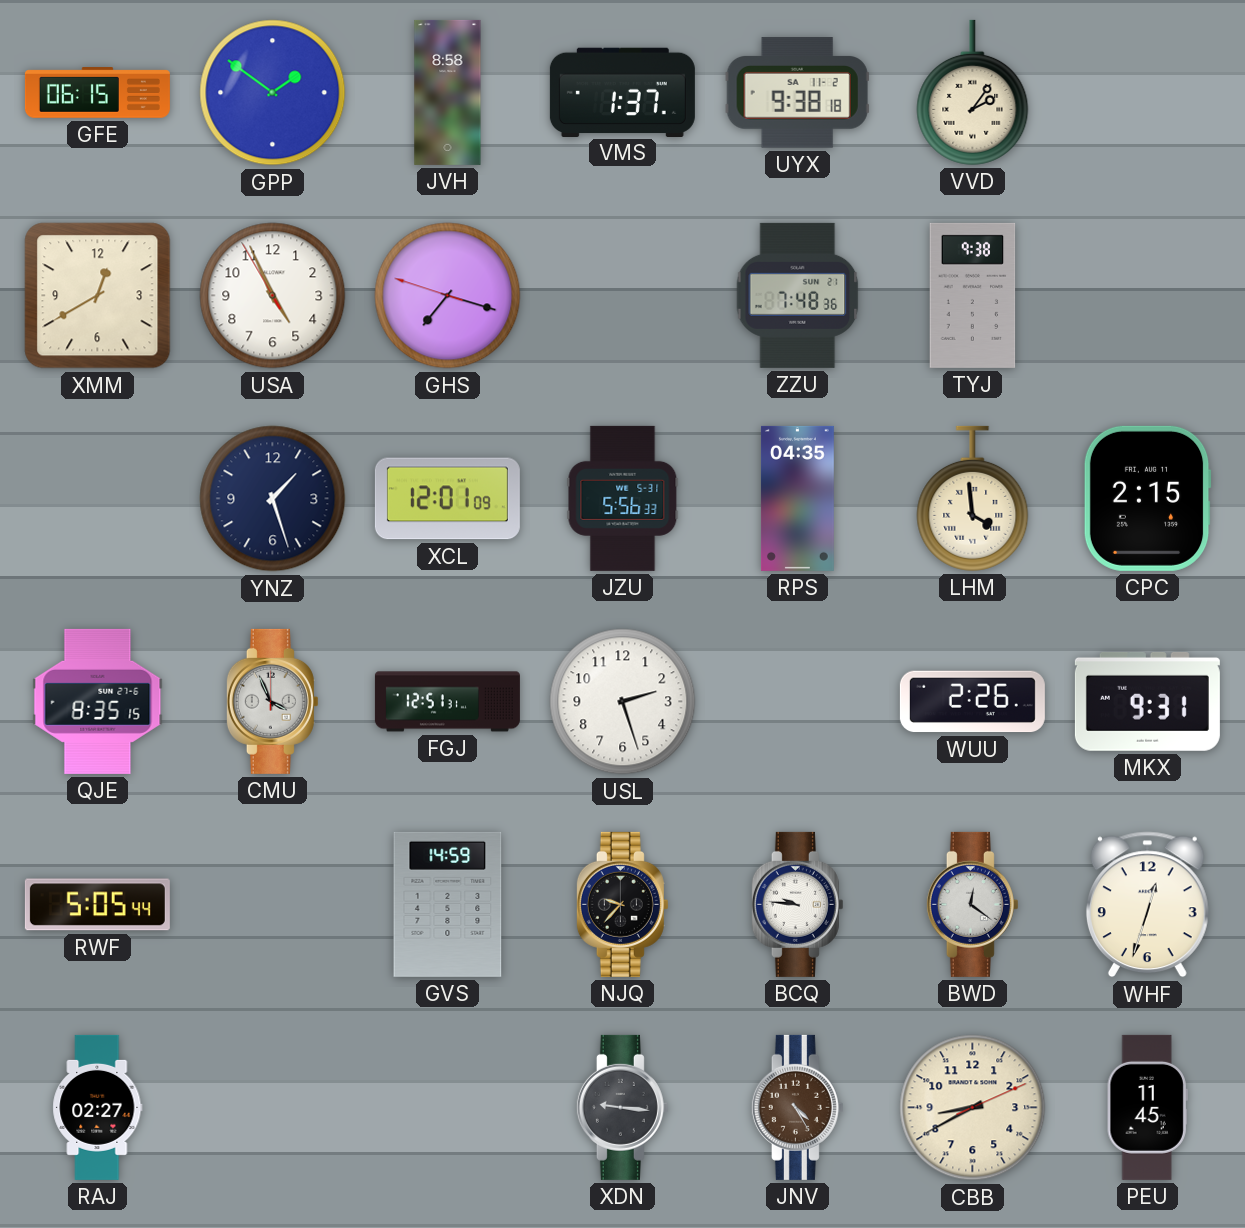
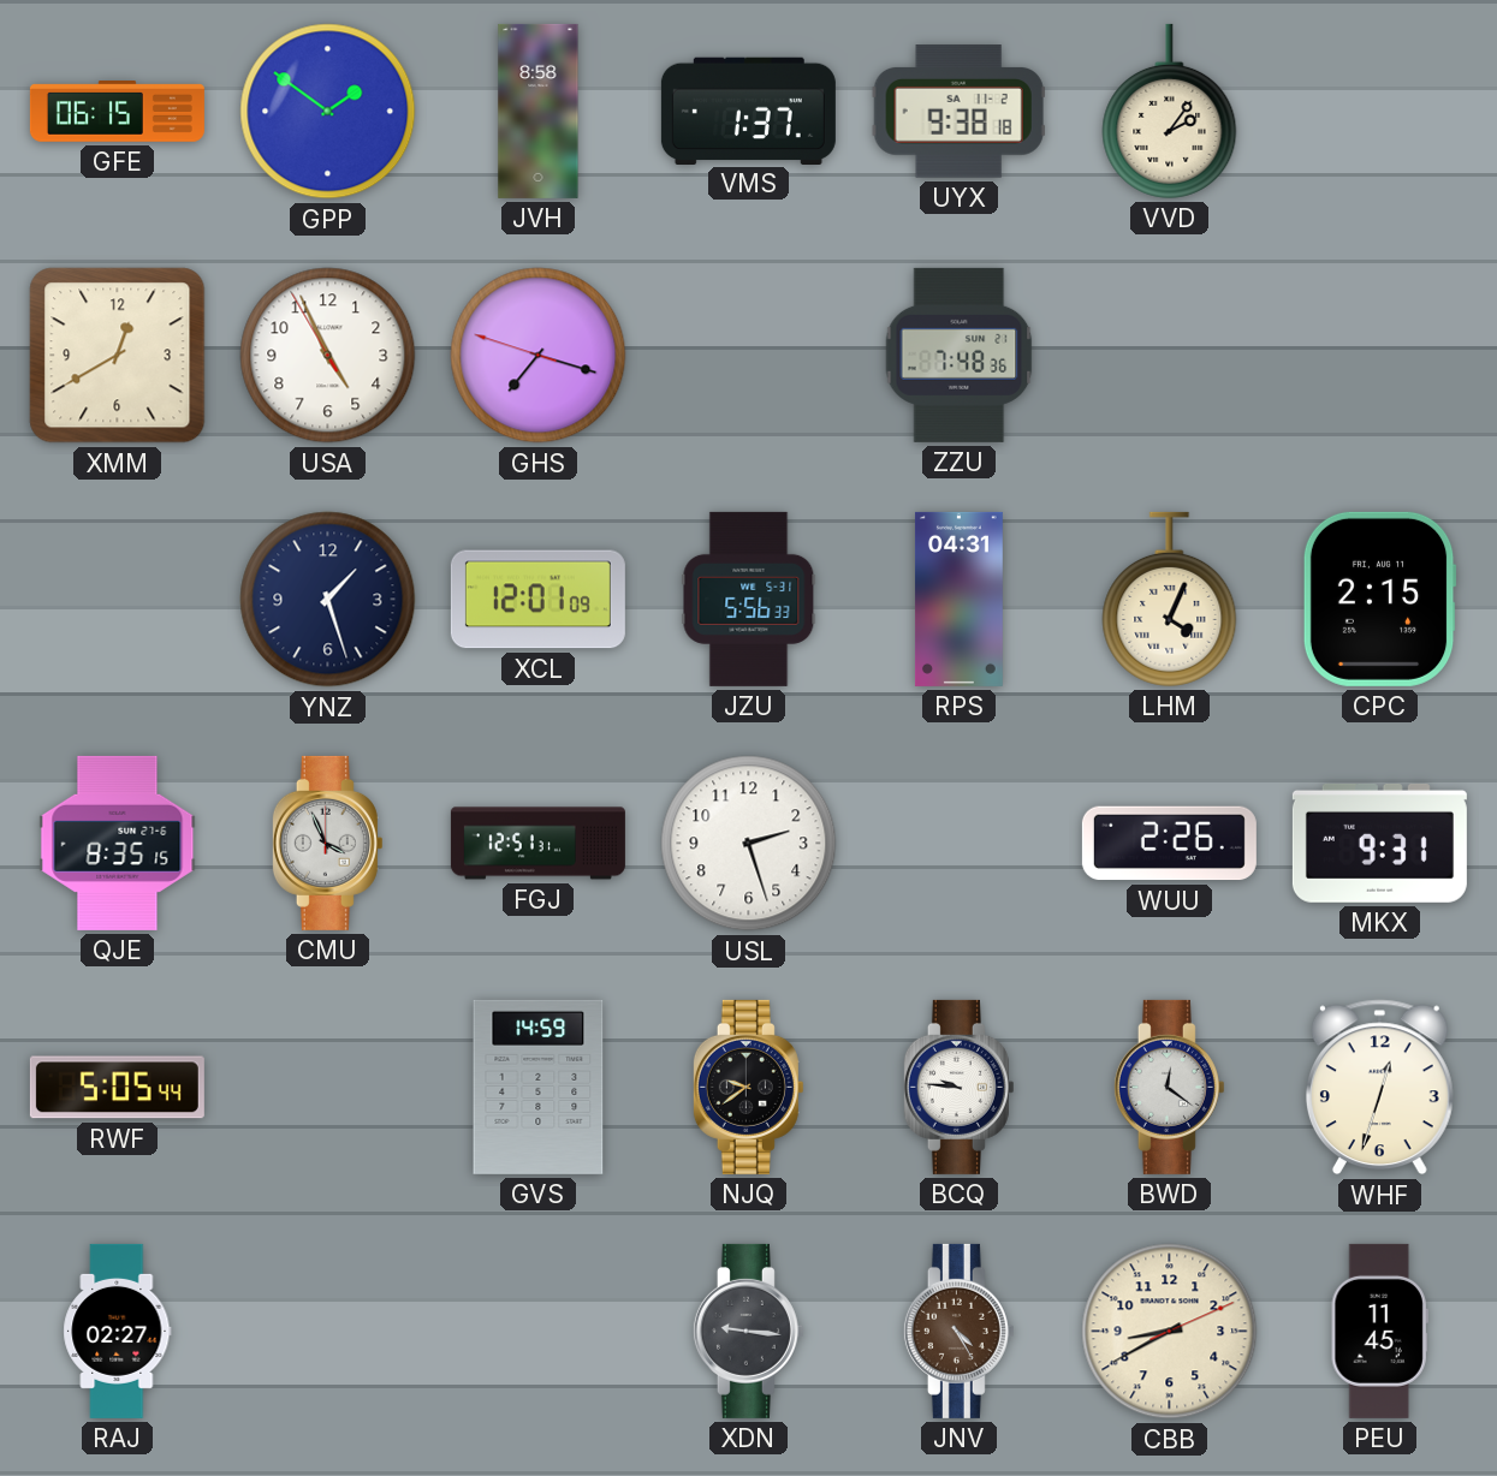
TYJ: 9:38 -> none (973, 295)
RPS: 04:35 -> 04:31 (958, 599)
LHM: 3:59 -> 4:04 (1170, 599)
NJQ: 9:37 -> 9:39 (748, 1087)
